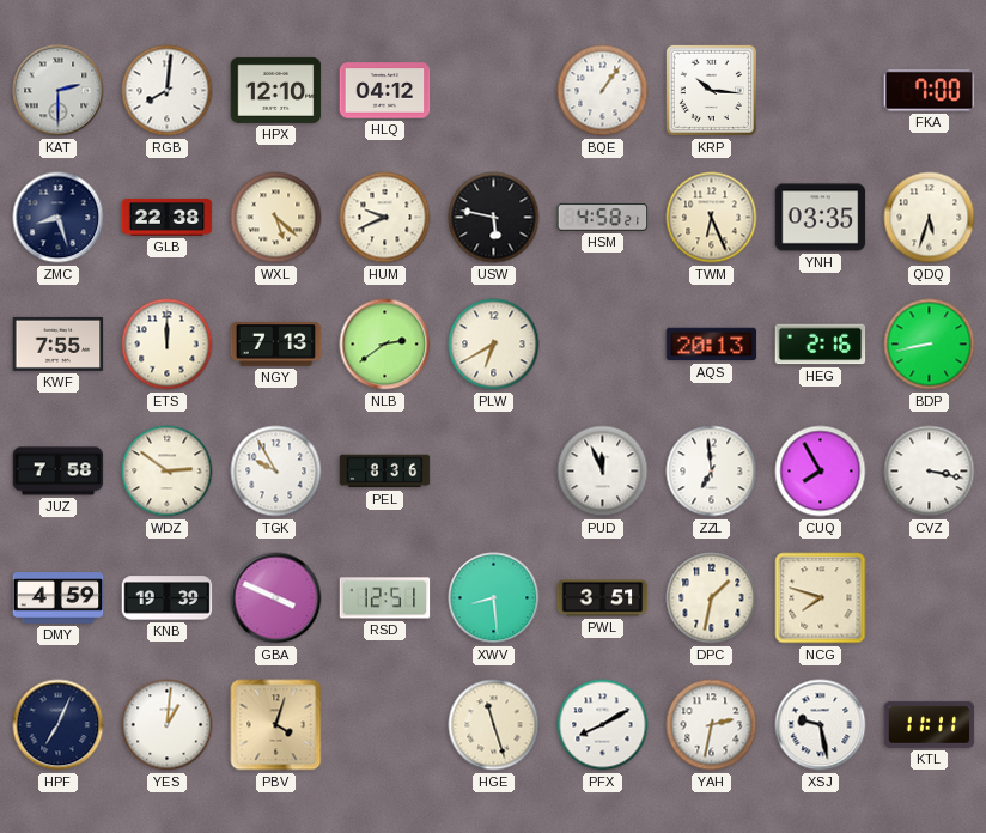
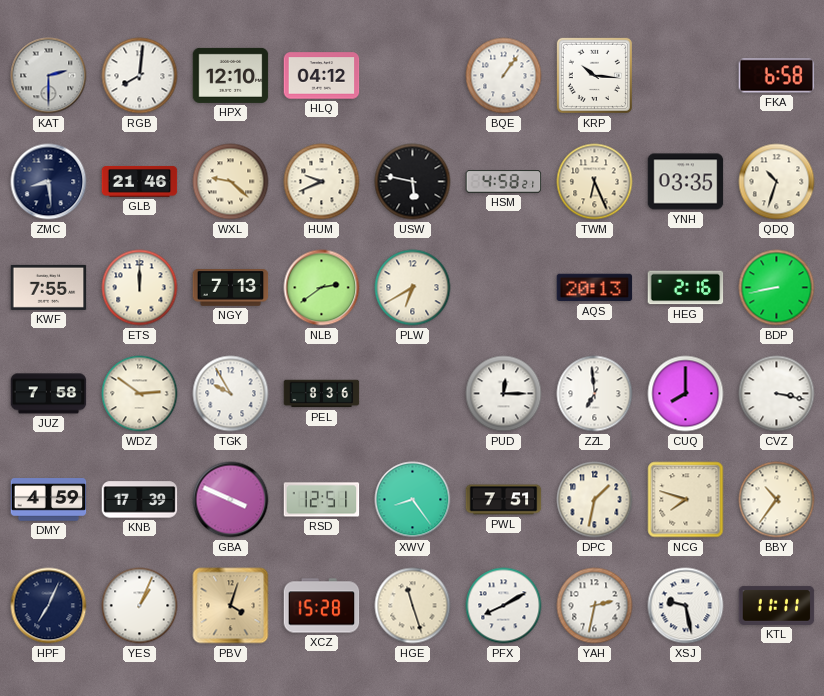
FKA: 7:00 -> 6:58 (777, 76)
ZMC: 8:27 -> 8:29 (49, 182)
GLB: 22:38 -> 21:46 (140, 181)
WXL: 5:22 -> 9:22 (231, 182)
QDQ: 5:33 -> 10:33 (777, 182)
PUD: 11:56 -> 12:15 (504, 394)
CUQ: 7:55 -> 8:00 (686, 394)
KNB: 19:39 -> 17:39 (140, 500)
XWV: 8:29 -> 8:24 (413, 500)
PWL: 3:51 -> 7:51 (504, 500)
BBY: none -> 10:36 (777, 500)
YES: 1:01 -> 1:04 (140, 606)
XCZ: none -> 15:28 (322, 606)
